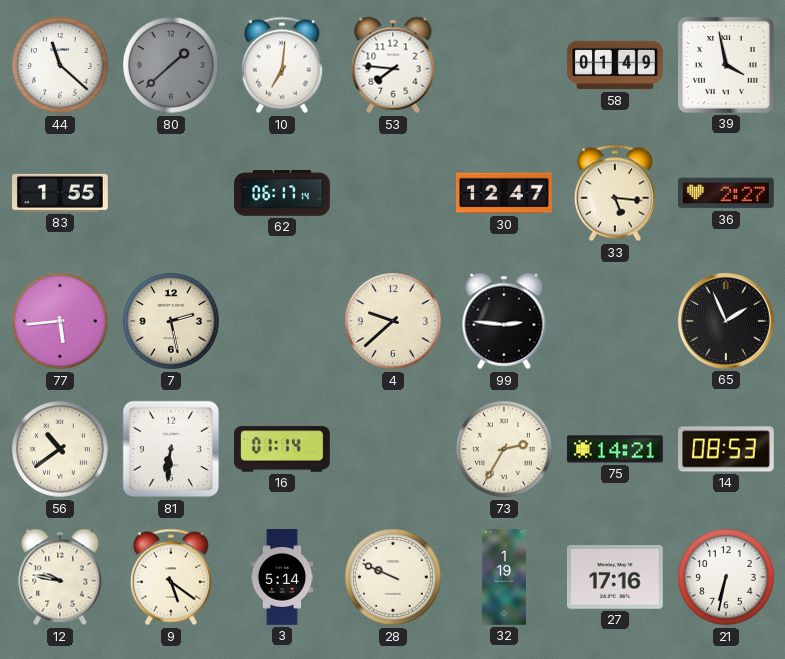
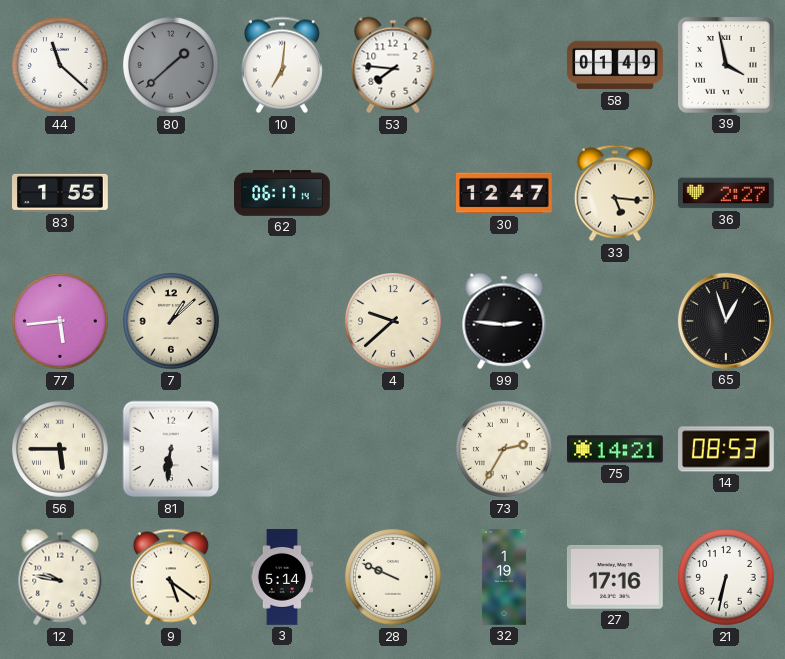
7: 2:28 -> 1:08 (171, 321)
65: 1:56 -> 12:57 (726, 321)
56: 10:39 -> 5:45 (60, 449)
16: 01:14 -> none (283, 449)
